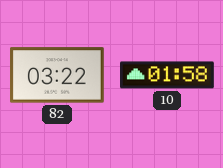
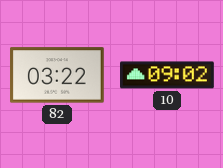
10: 01:58 -> 09:02 (168, 75)
